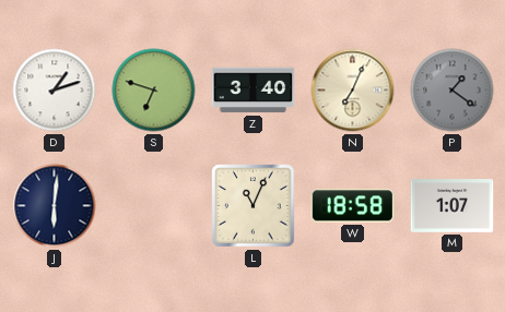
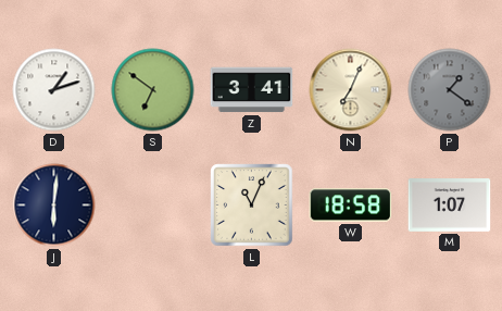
S: 6:48 -> 6:51 (153, 90)
Z: 3:40 -> 3:41 (252, 90)
